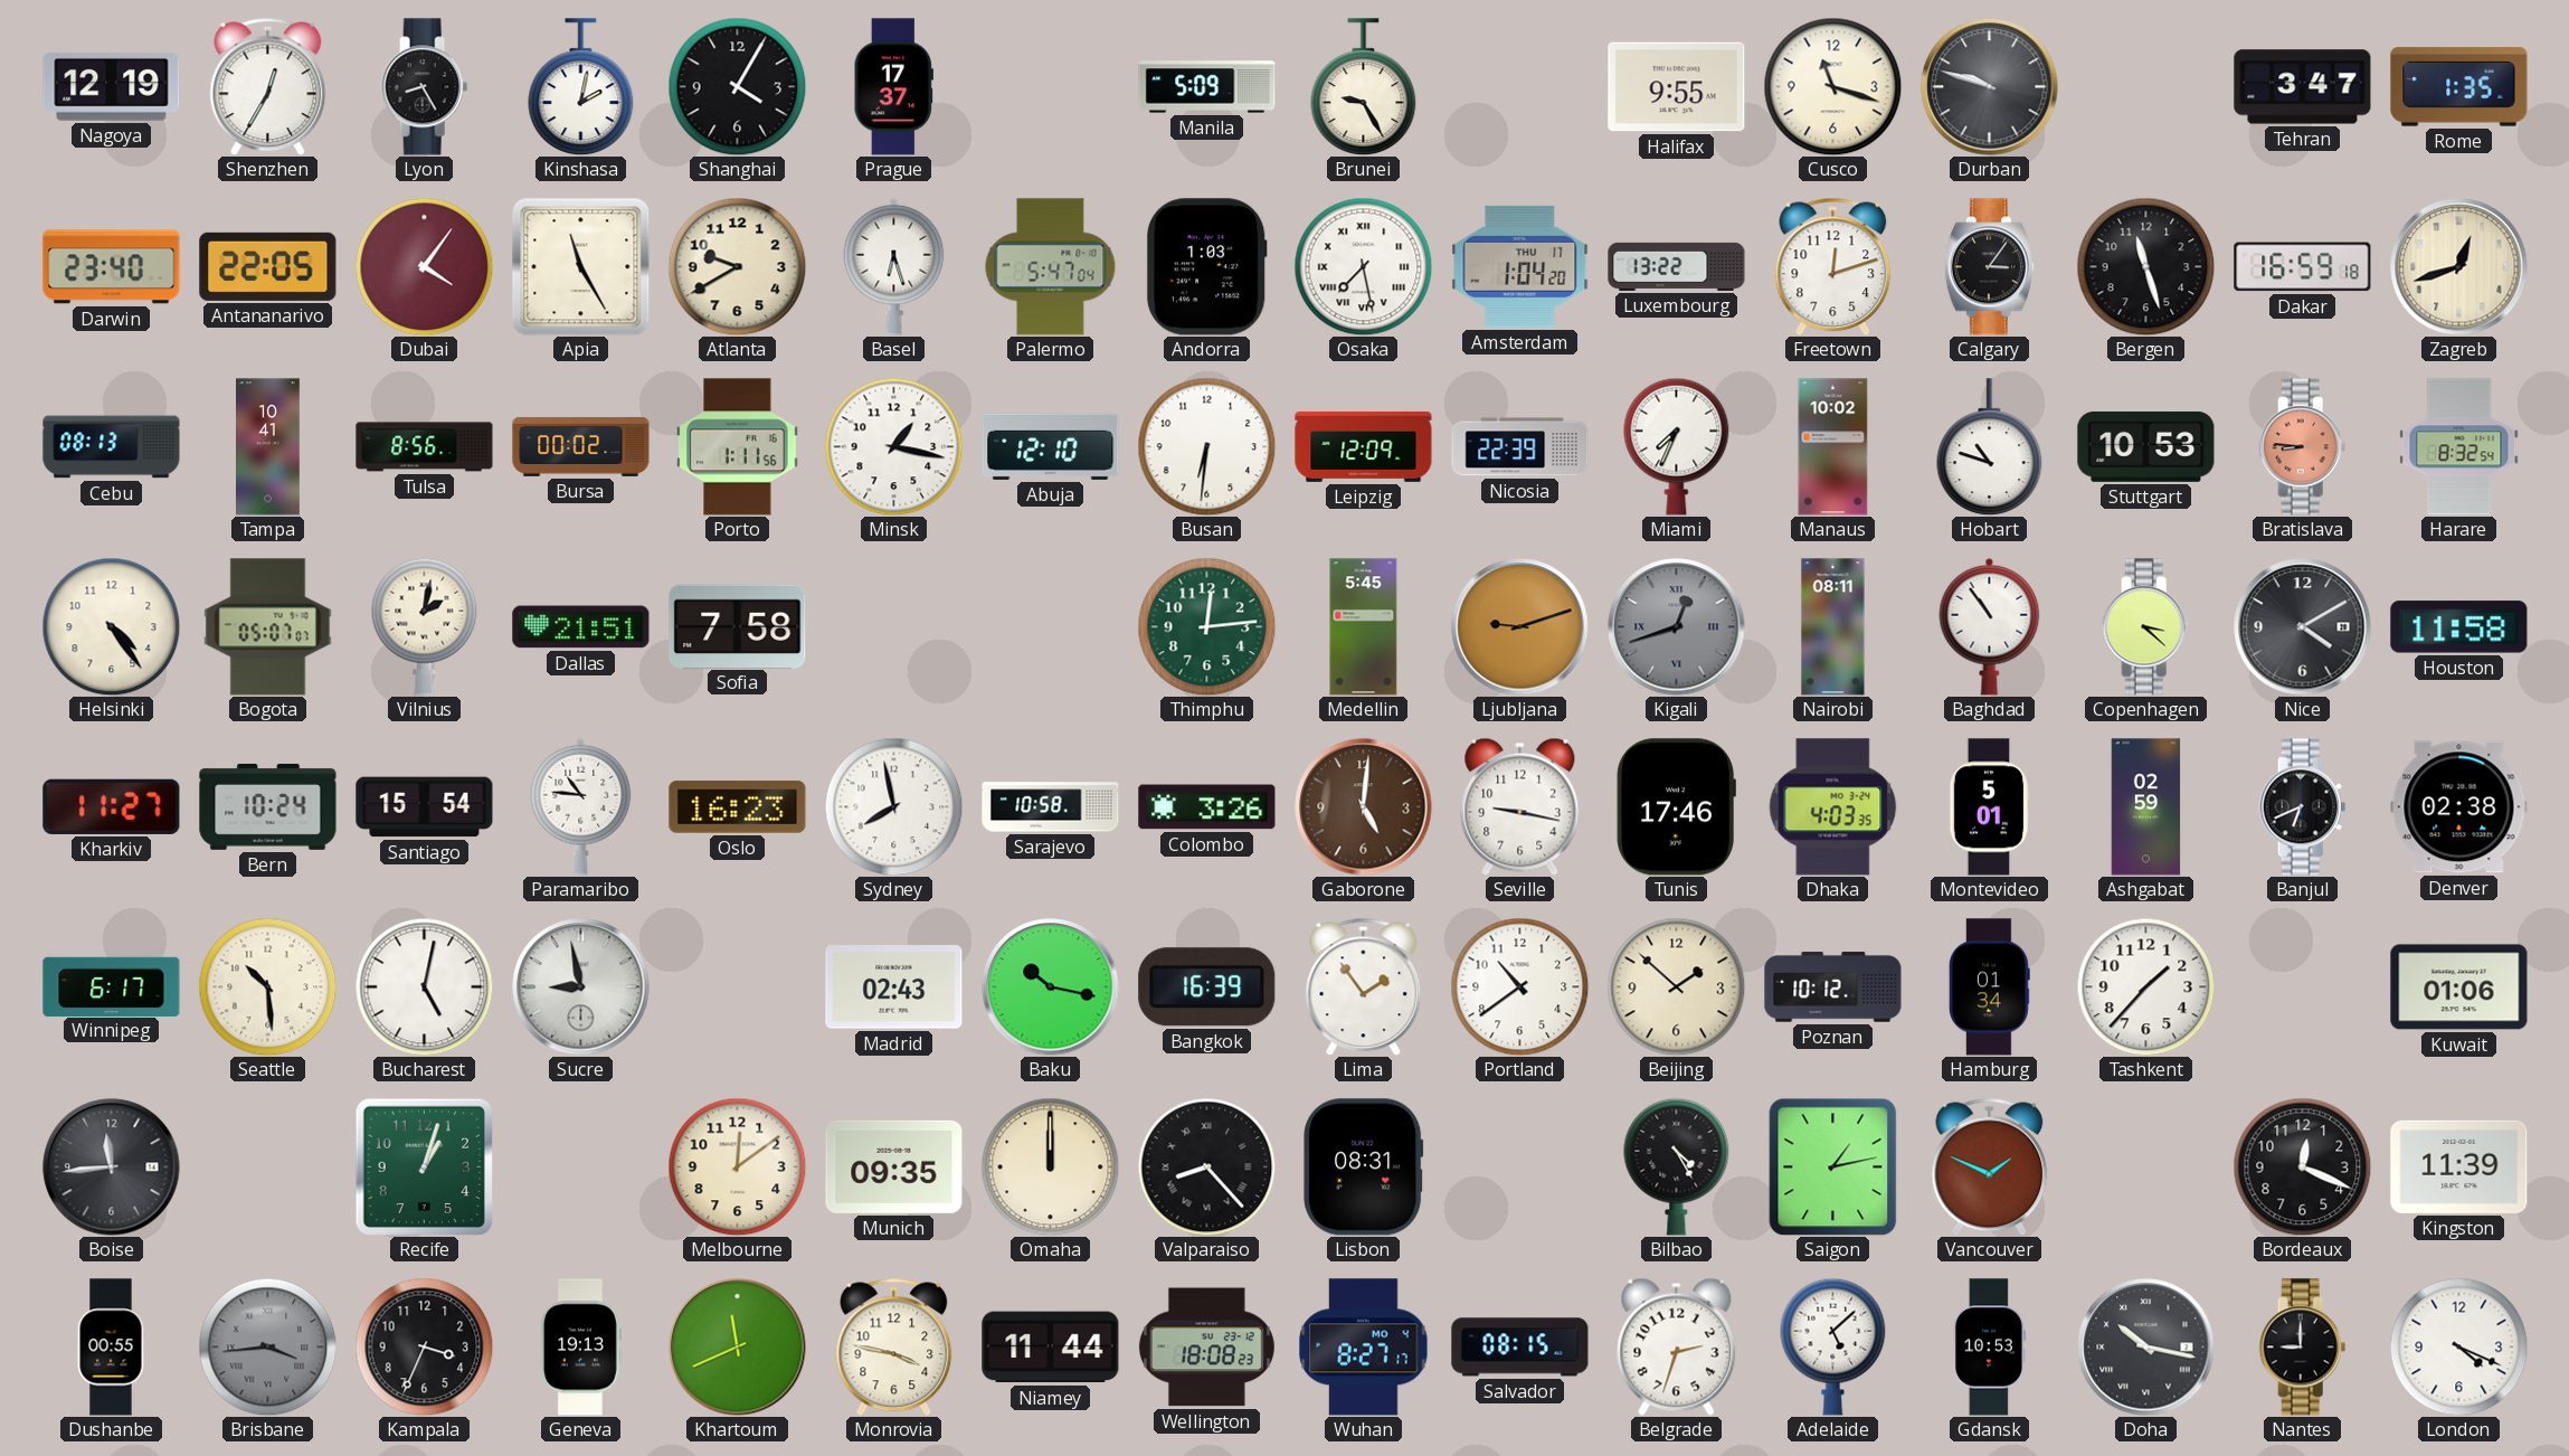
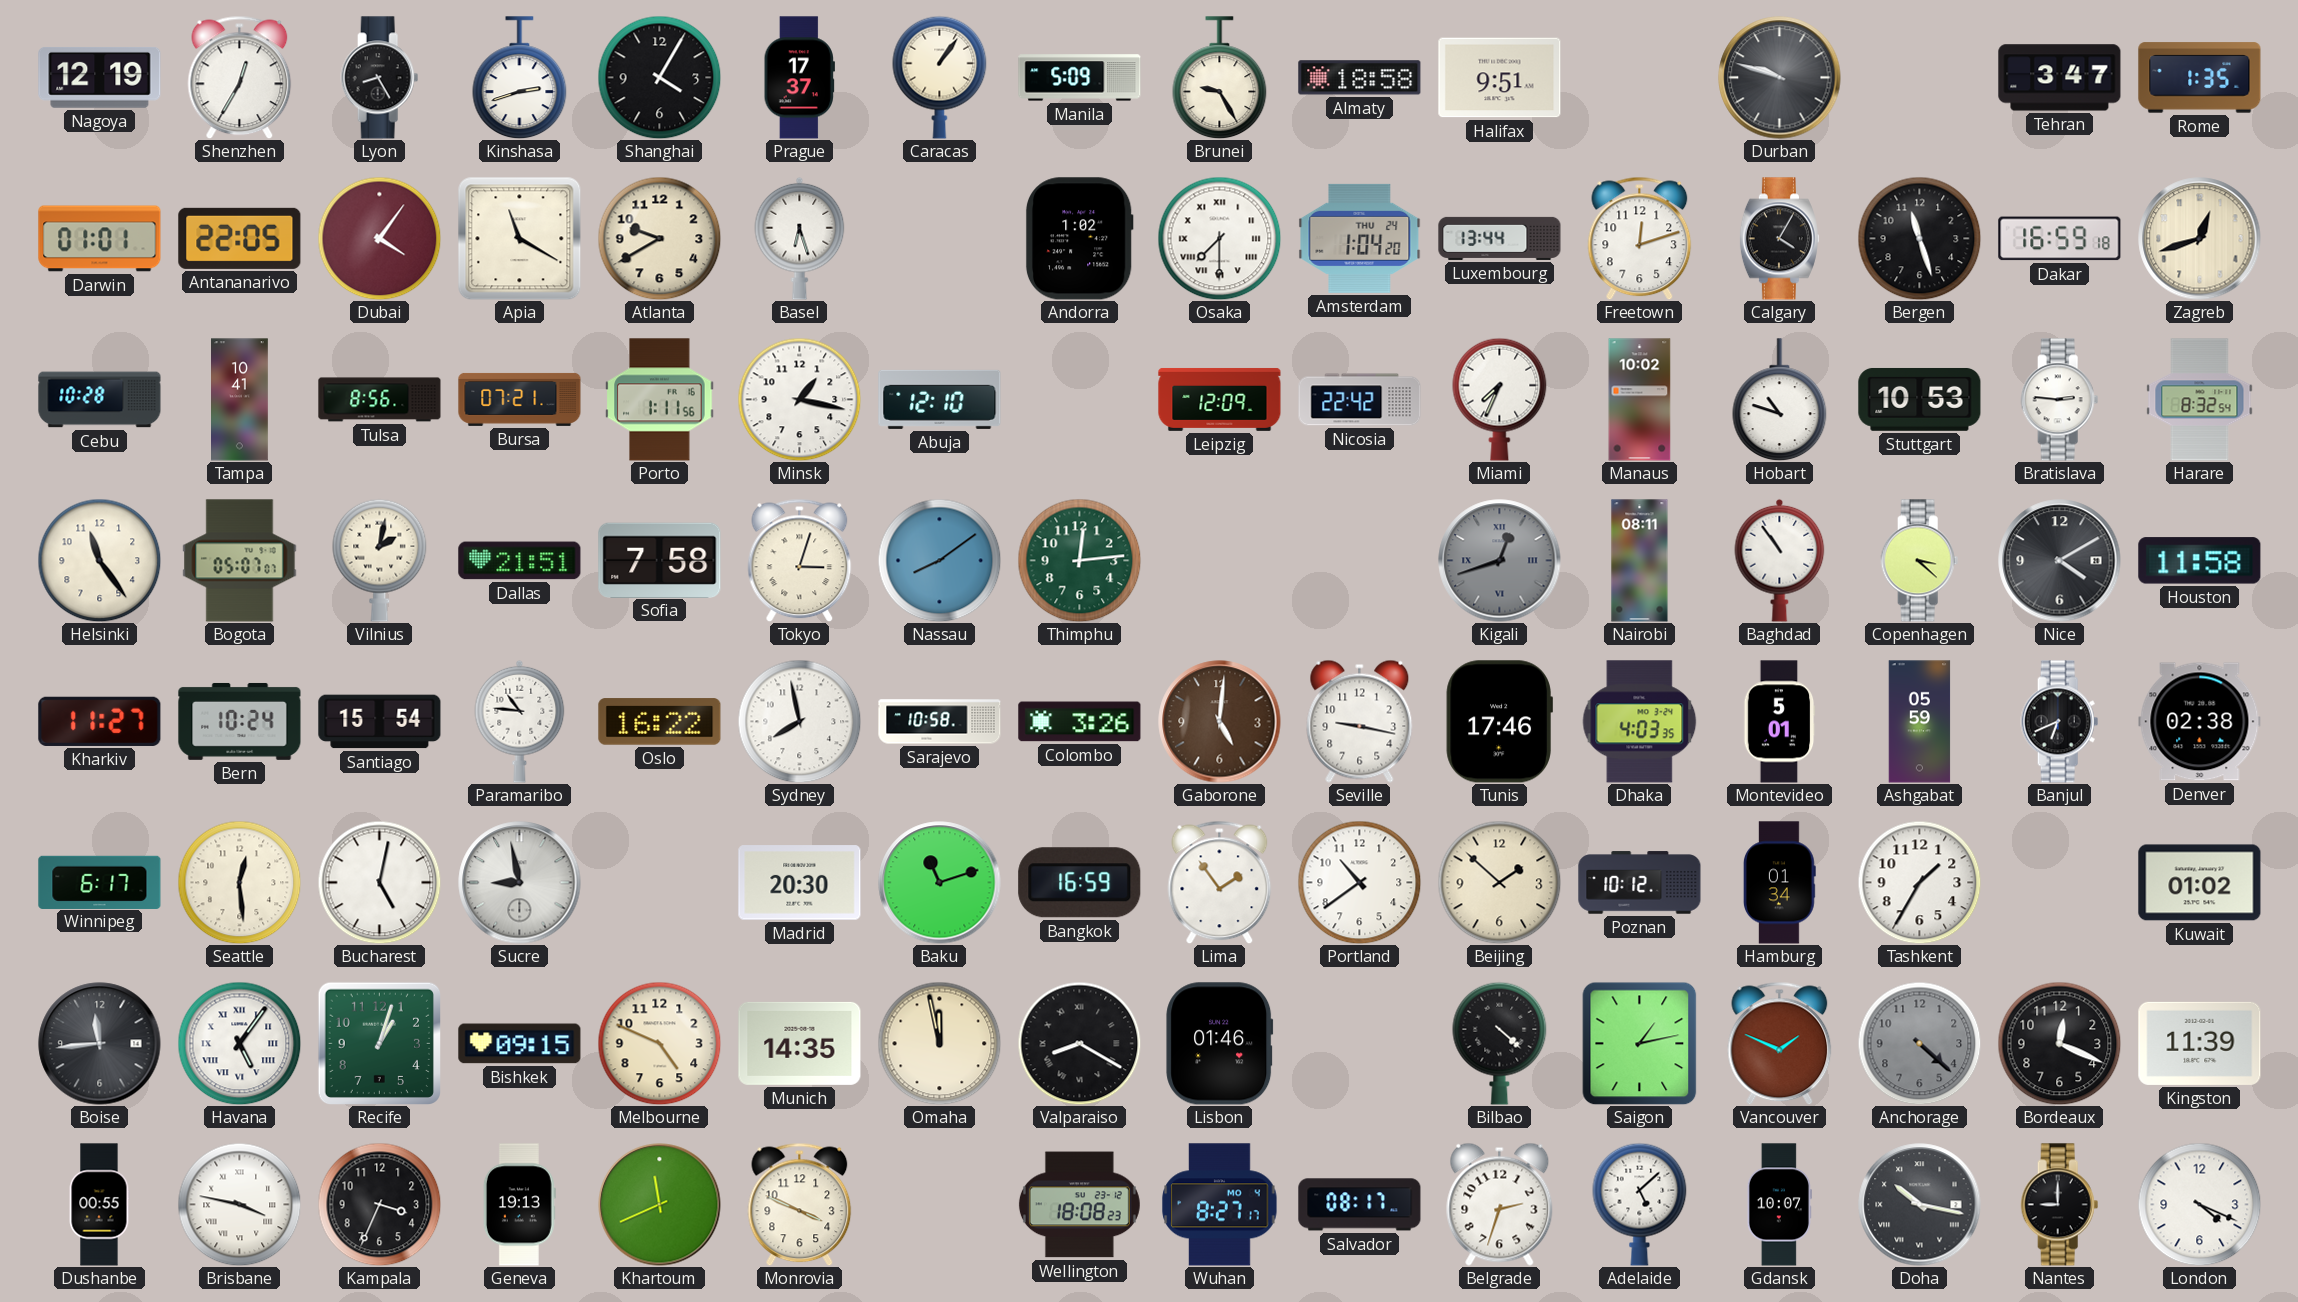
Kinshasa: 2:02 -> 2:42 (520, 78)
Caracas: none -> 1:06 (940, 77)
Almaty: none -> 18:58 (1360, 78)
Halifax: 9:55 -> 9:51 (1500, 78)
Cusco: 11:18 -> none (1832, 86)
Darwin: 23:40 -> 01:01 (100, 239)
Apia: 11:25 -> 11:20 (519, 238)
Palermo: 5:47 -> none (1051, 267)
Andorra: 1:03 -> 1:02 (1079, 239)
Osaka: 7:28 -> 7:30 (1219, 238)
Amsterdam date: THU 17 -> THU 24 (1360, 238)
Luxembourg: 13:22 -> 13:44 (1500, 238)
Calgary: 3:06 -> 4:05 (1779, 239)
Cebu: 08:13 -> 10:28 (100, 400)
Bursa: 00:02 -> 07:21 (520, 399)
Busan: 6:31 -> none (1206, 446)
Nicosia: 22:39 -> 22:42 (1360, 400)
Bratislava: 8:46 -> 2:46 (2060, 400)
Bratislava dial: salmon -> white (2060, 400)
Helsinki: 4:24 -> 11:24 (99, 560)
Tokyo: none -> 3:03 (800, 560)
Nassau: none -> 8:09 (939, 560)
Medellin: 5:45 -> none (1364, 627)
Ljubljana: 9:12 -> none (1520, 627)
Oslo: 16:23 -> 16:22 (660, 722)
Ashgabat: 02:59 -> 05:59 (1920, 722)
Seattle: 10:29 -> 12:29 (239, 882)
Madrid: 02:43 -> 20:30 (800, 883)
Baku: 10:17 -> 11:12 (940, 883)
Bangkok: 16:39 -> 16:59 (1080, 883)
Tashkent: 1:37 -> 1:35 (1919, 882)
Kuwait: 01:06 -> 01:02 (2200, 883)
Havana: none -> 5:06 (239, 1043)
Bishkek: none -> 09:15 (520, 1044)
Melbourne: 12:09 -> 4:49 (659, 1043)
Munich: 09:35 -> 14:35 (800, 1043)
Omaha: 12:00 -> 11:58 (939, 1043)
Valparaiso: 8:23 -> 8:20 (1079, 1043)
Lisbon: 08:31 -> 01:46 (1220, 1044)
Bilbao: 4:25 -> 4:22 (1500, 1043)
Anchorage: none -> 4:22 (1919, 1043)
Brisbane: 3:44 -> 3:47 (239, 1204)
Brisbane dial: grey -> white (239, 1204)
Monrovia: 3:47 -> 3:49 (800, 1204)
Niamey: 11:44 -> none (1051, 1348)
Salvador: 08:15 -> 08:17 (1360, 1205)
Gdansk: 10:53 -> 10:07 (1779, 1205)
